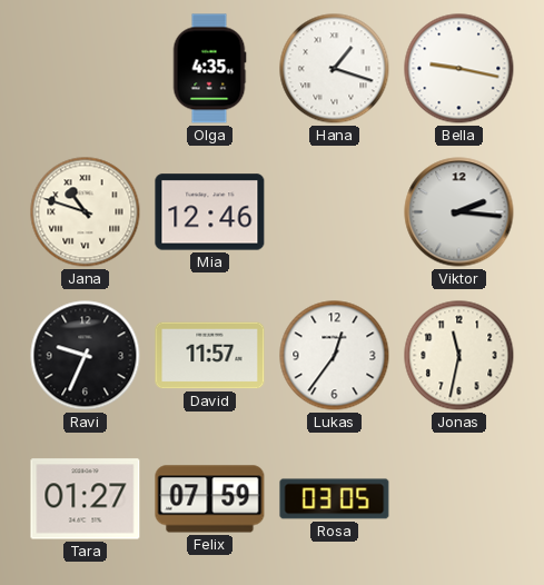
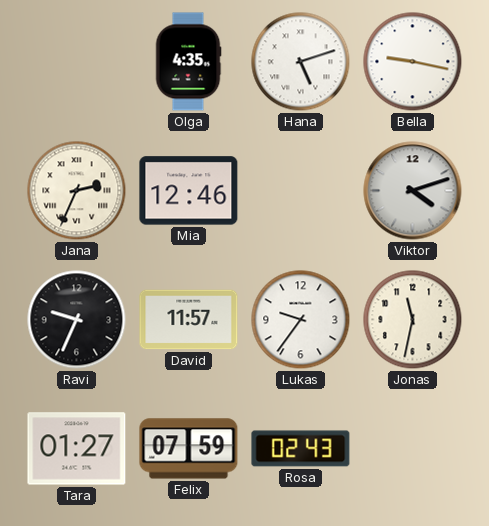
Hana: 1:18 -> 5:12 (301, 62)
Jana: 10:48 -> 2:34 (77, 191)
Viktor: 2:16 -> 4:12 (413, 191)
Lukas: 12:36 -> 9:36 (301, 320)
Rosa: 03:05 -> 02:43 (301, 449)
